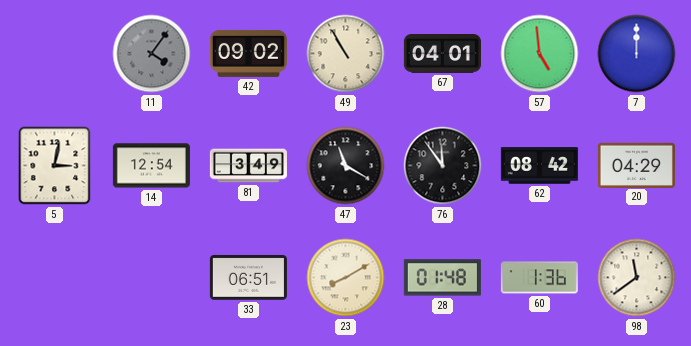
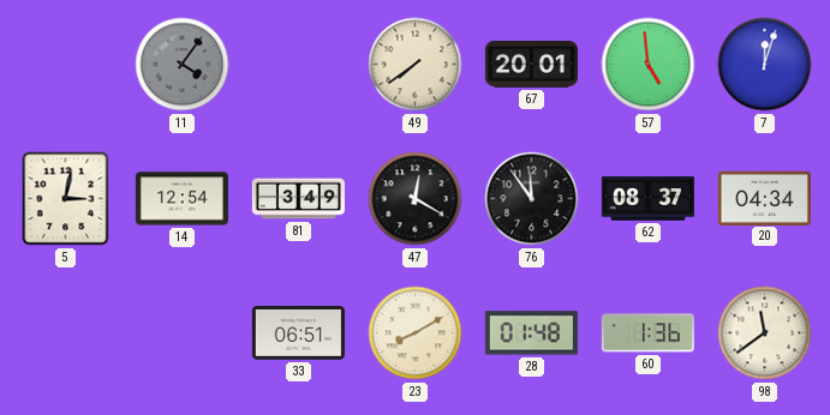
42: 09:02 -> none (248, 53)
49: 10:55 -> 7:39 (416, 65)
67: 04:01 -> 20:01 (531, 65)
7: 12:00 -> 12:03 (765, 65)
47: 11:20 -> 12:20 (416, 199)
62: 08:42 -> 08:37 (647, 199)
20: 04:29 -> 04:34 (764, 198)
